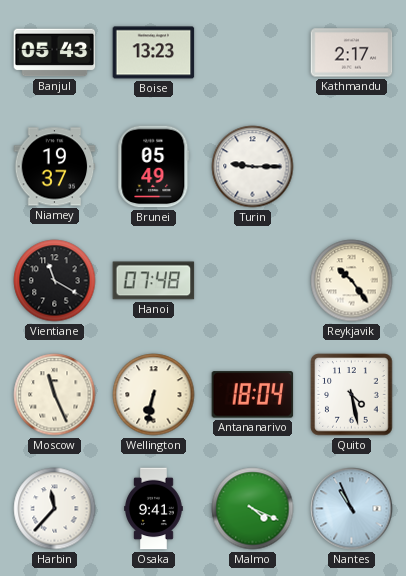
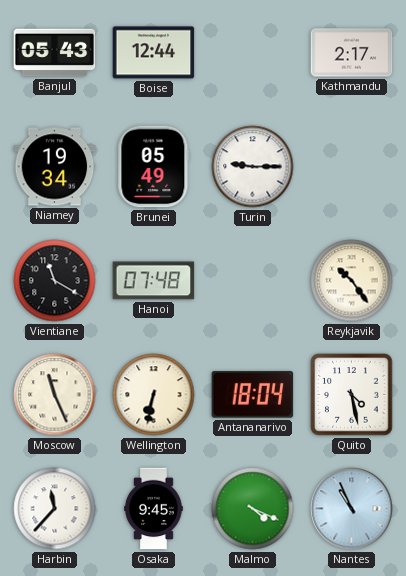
Boise: 13:23 -> 12:44 (154, 53)
Niamey: 19:37 -> 19:34 (55, 167)
Osaka: 9:41 -> 9:45 (154, 509)
